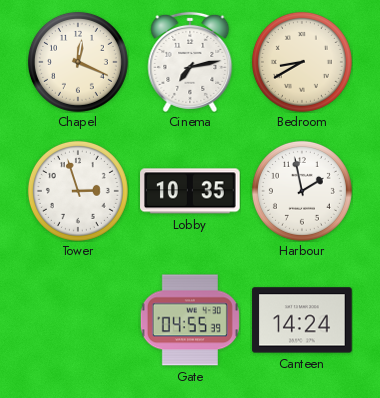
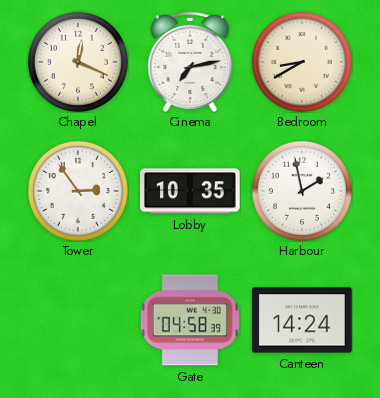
Tower: 2:57 -> 2:54 (78, 191)
Gate: 04:55 -> 04:58 (190, 320)
